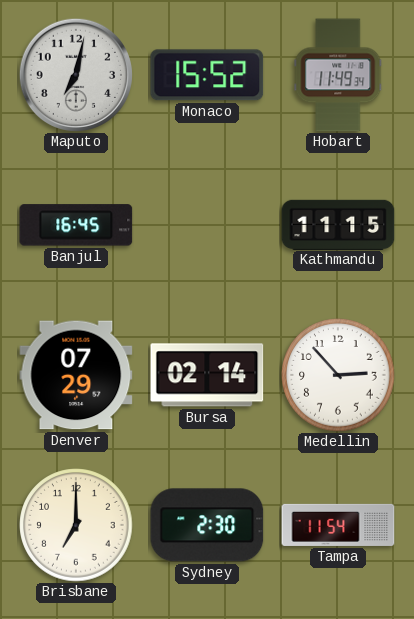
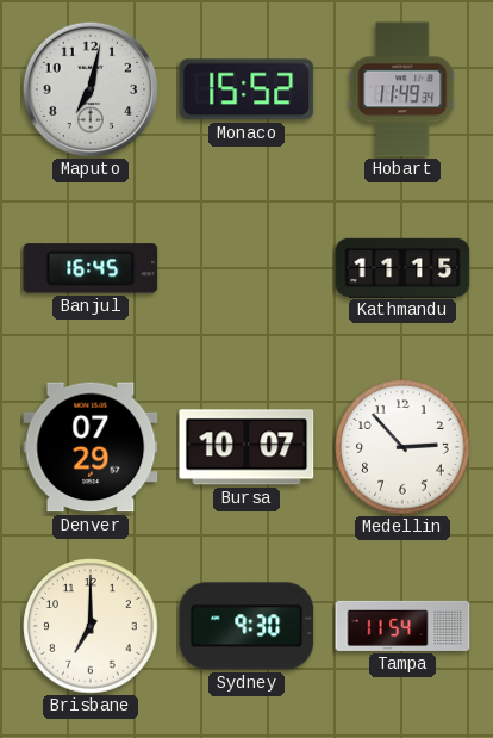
Bursa: 02:14 -> 10:07 (246, 447)
Sydney: 2:30 -> 9:30 (246, 626)
